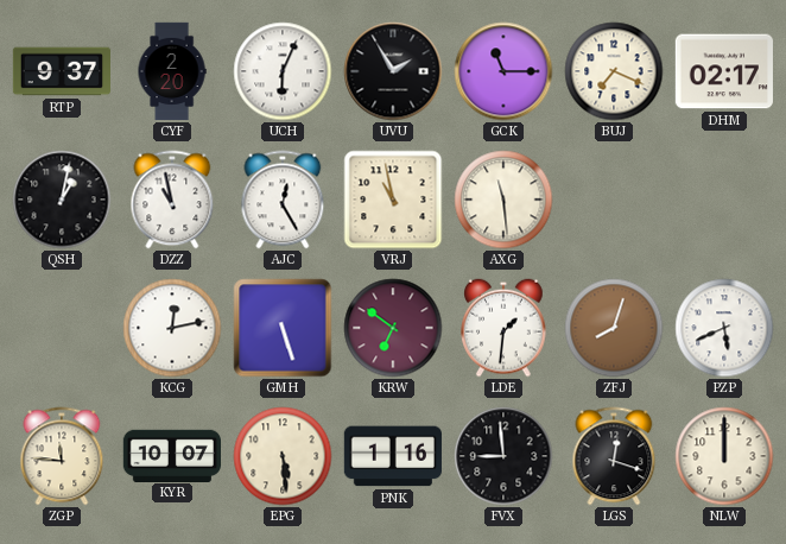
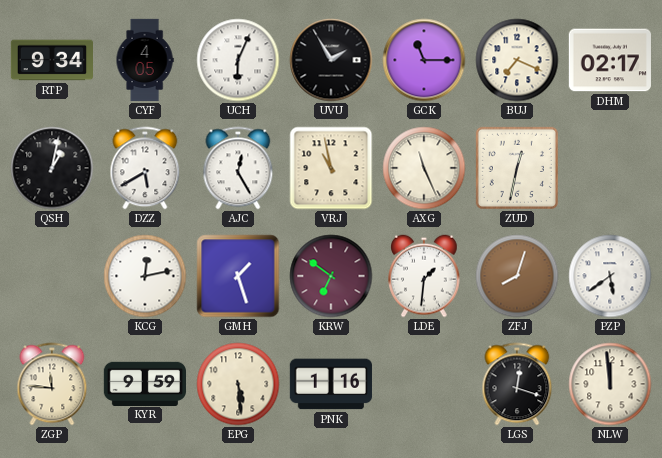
RTP: 9:37 -> 9:34 (51, 60)
CYF: 2:20 -> 4:05 (145, 60)
DZZ: 10:58 -> 5:40 (145, 168)
AXG: 11:29 -> 11:26 (424, 168)
ZUD: none -> 12:32 (517, 168)
GMH: 5:27 -> 1:27 (238, 276)
PZP: 5:41 -> 5:39 (610, 276)
KYR: 10:07 -> 9:59 (144, 383)
FVX: 8:59 -> none (503, 456)
NLW: 12:00 -> 11:59 (610, 384)
